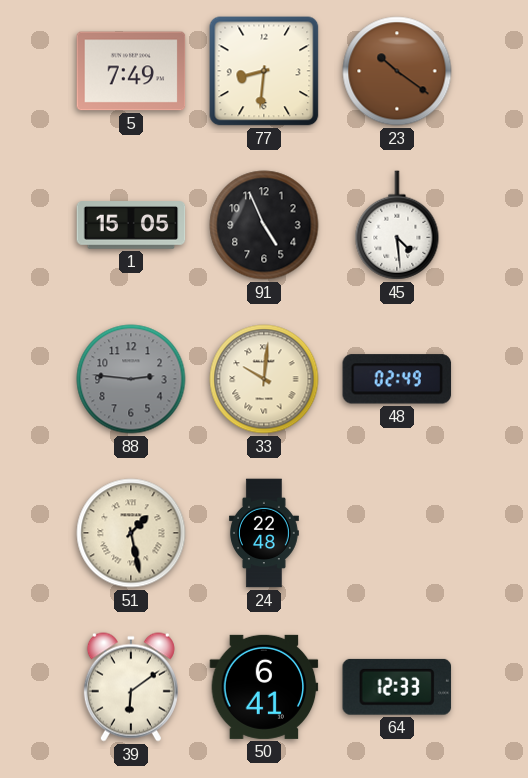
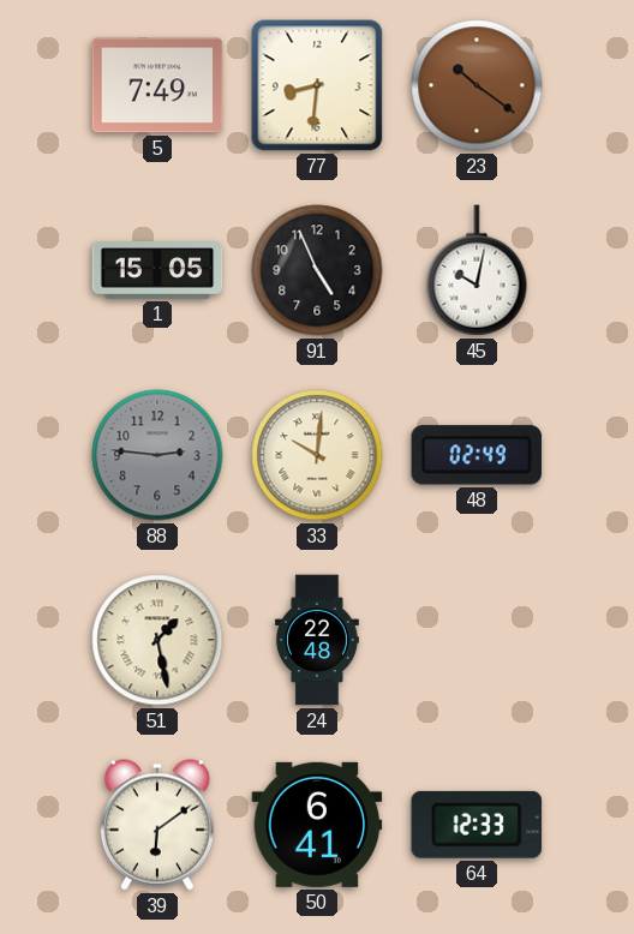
45: 4:29 -> 10:02 (477, 270)
